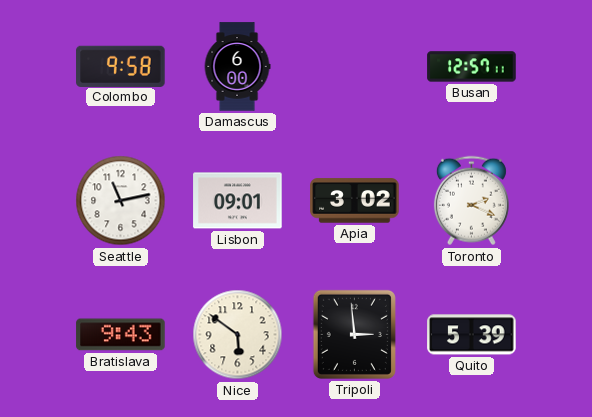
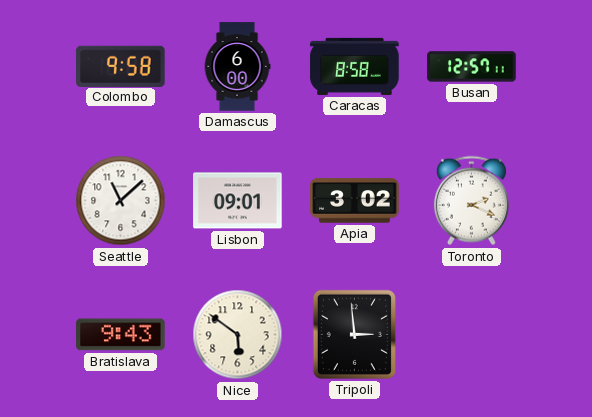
Caracas: none -> 8:58 (355, 66)
Seattle: 11:13 -> 11:08 (121, 201)
Quito: 5:39 -> none (472, 335)
